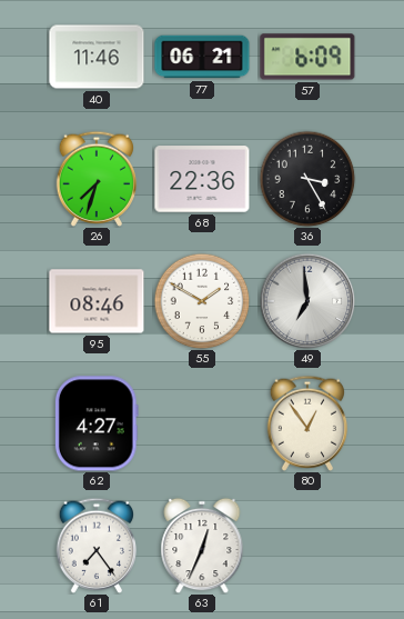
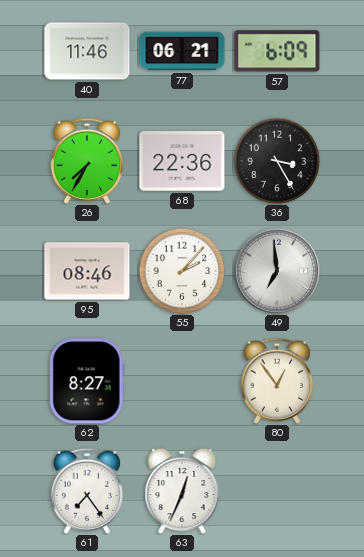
26: 7:33 -> 7:35 (87, 161)
55: 1:50 -> 2:07 (182, 271)
62: 4:27 -> 8:27 (87, 381)
